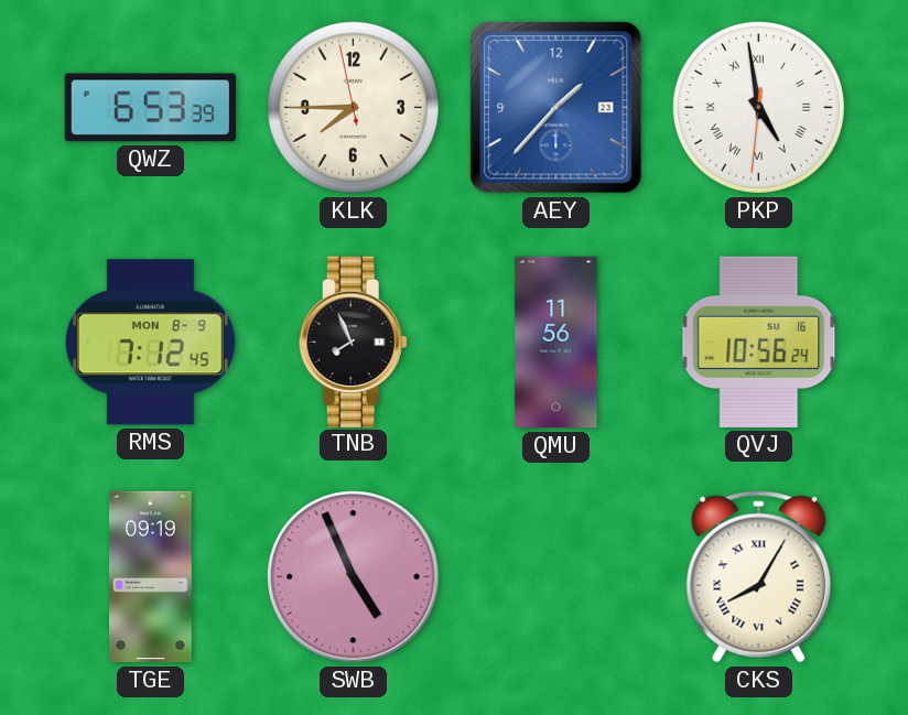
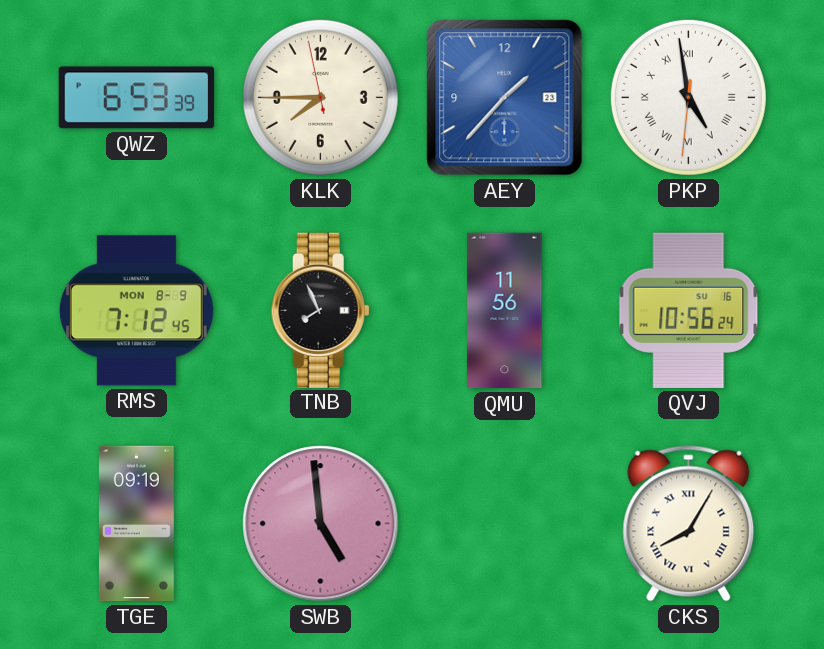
SWB: 4:56 -> 4:59 (321, 524)
